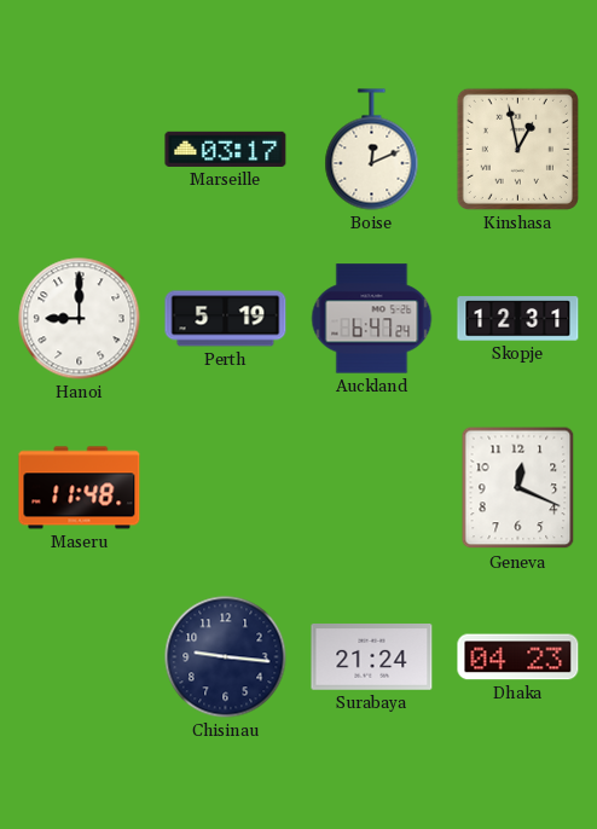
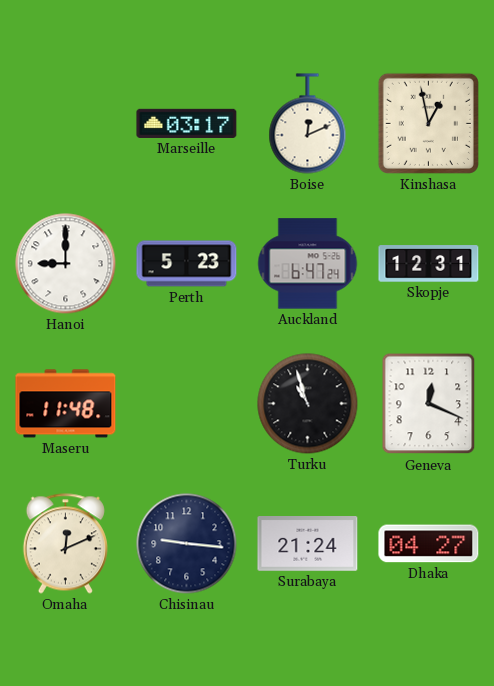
Perth: 5:19 -> 5:23 (187, 264)
Turku: none -> 10:57 (308, 404)
Omaha: none -> 12:11 (65, 544)
Dhaka: 04:23 -> 04:27 (429, 544)
